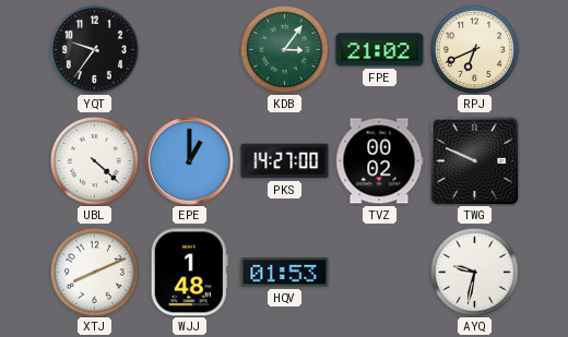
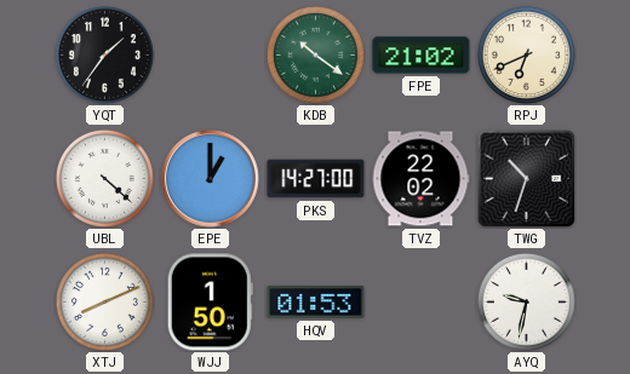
YQT: 9:36 -> 1:36 (104, 54)
KDB: 3:06 -> 10:21 (315, 54)
TVZ: 00:02 -> 22:02 (420, 179)
TWG: 9:49 -> 10:33 (526, 178)
WJJ: 1:48 -> 1:50 (210, 303)
